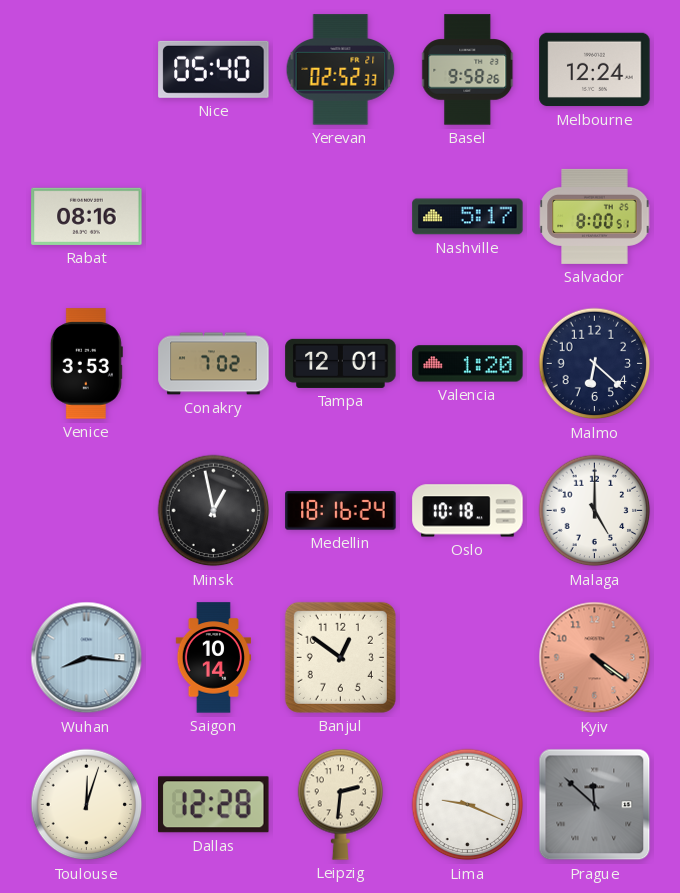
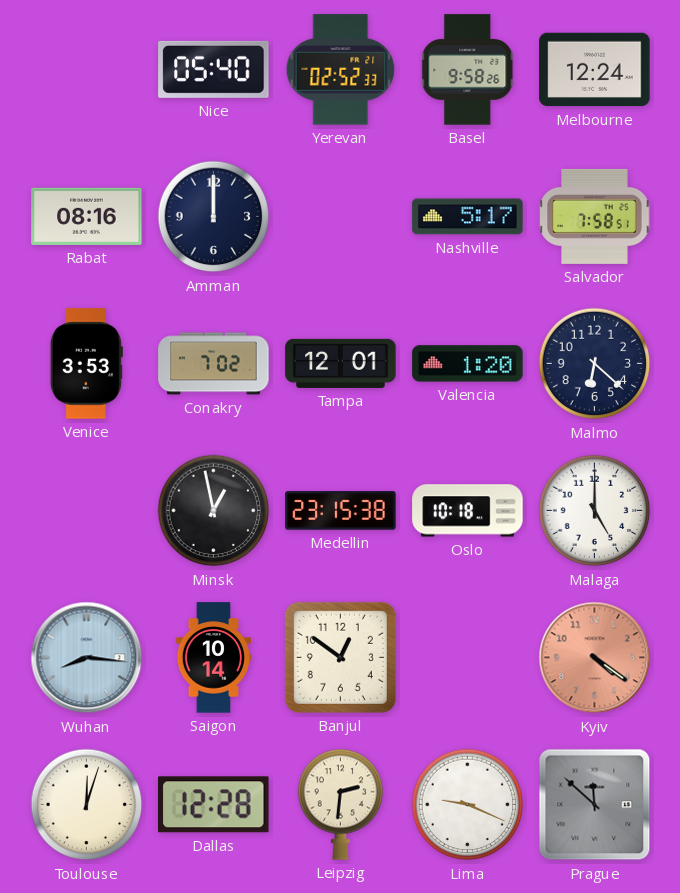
Amman: none -> 12:00 (214, 217)
Salvador: 8:00 -> 7:58 (595, 216)
Medellin: 18:16 -> 23:15 (341, 511)
